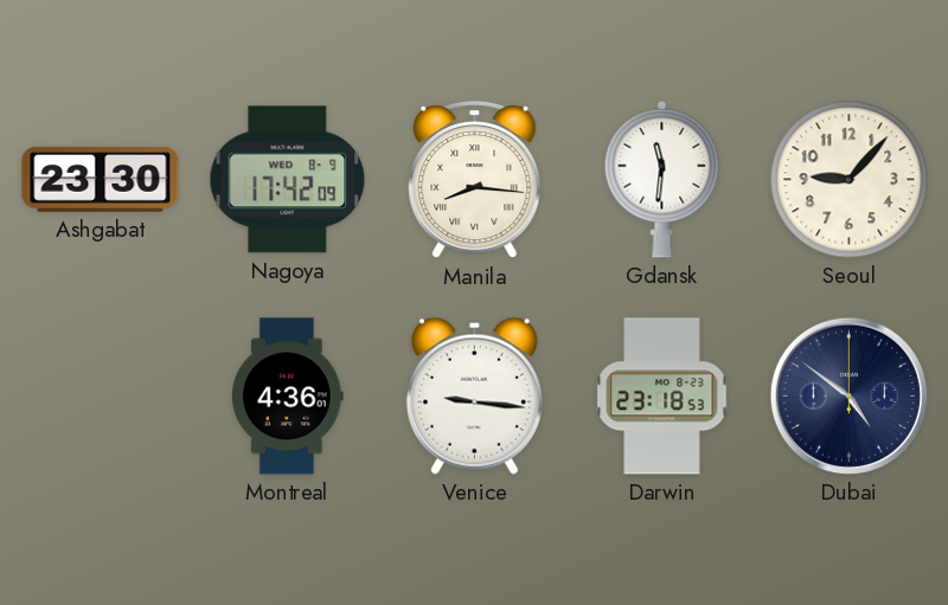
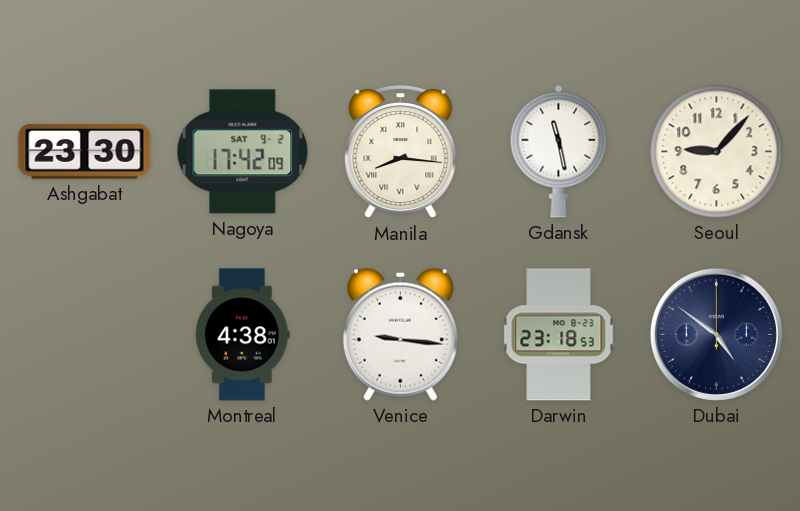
Nagoya date: WED 8-9 -> SAT 9-2 (243, 152)
Gdansk: 11:31 -> 11:28 (559, 151)
Montreal: 4:36 -> 4:38 (243, 335)
